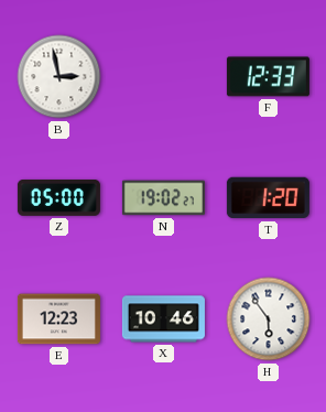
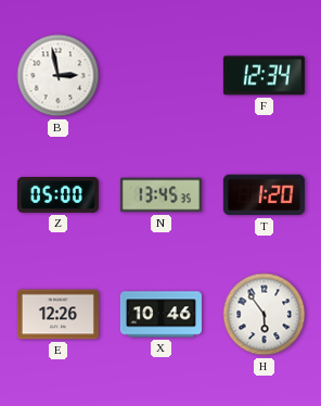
F: 12:33 -> 12:34 (264, 76)
N: 19:02 -> 13:45 (160, 195)
E: 12:23 -> 12:26 (57, 315)
